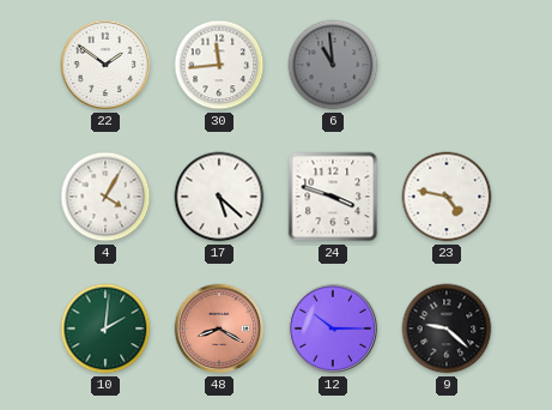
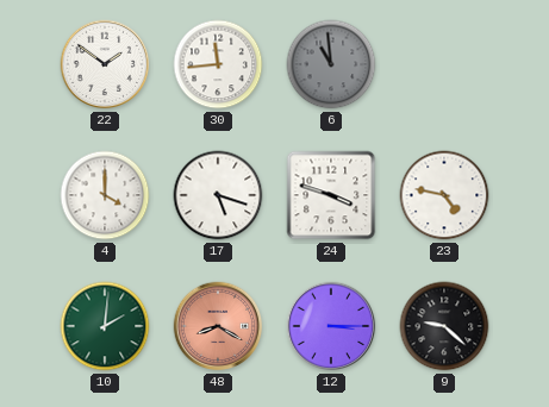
4: 4:05 -> 4:00 (105, 195)
17: 5:22 -> 5:18 (218, 195)
12: 10:15 -> 3:15 (331, 326)
